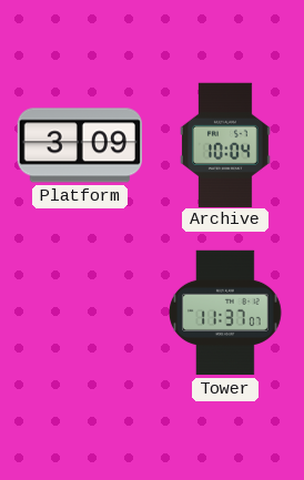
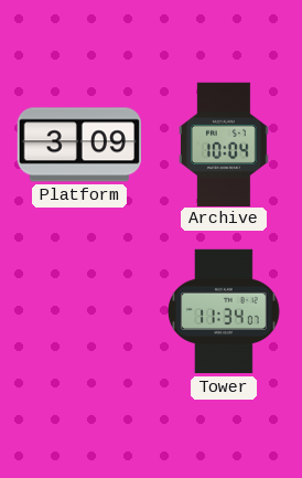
Tower: 11:37 -> 11:34 (224, 311)
